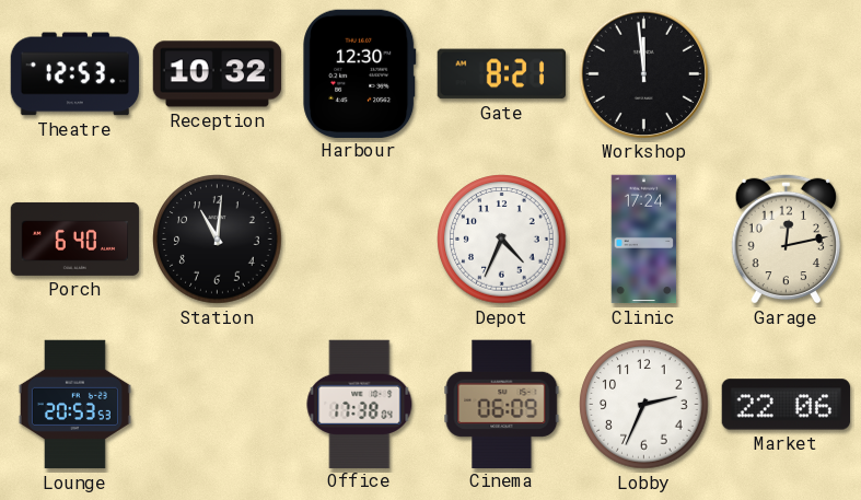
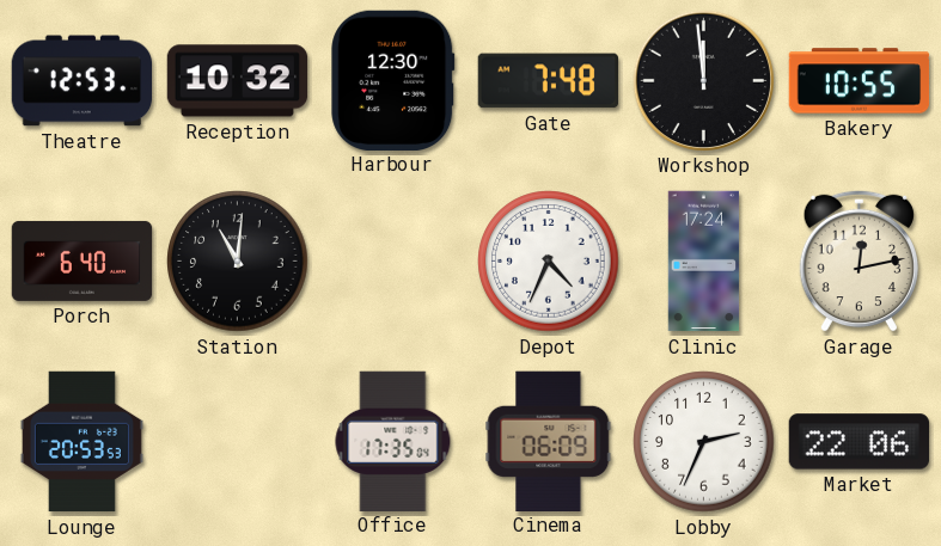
Gate: 8:21 -> 7:48 (548, 81)
Bakery: none -> 10:55 (860, 81)
Office: 17:38 -> 17:35 (393, 441)
